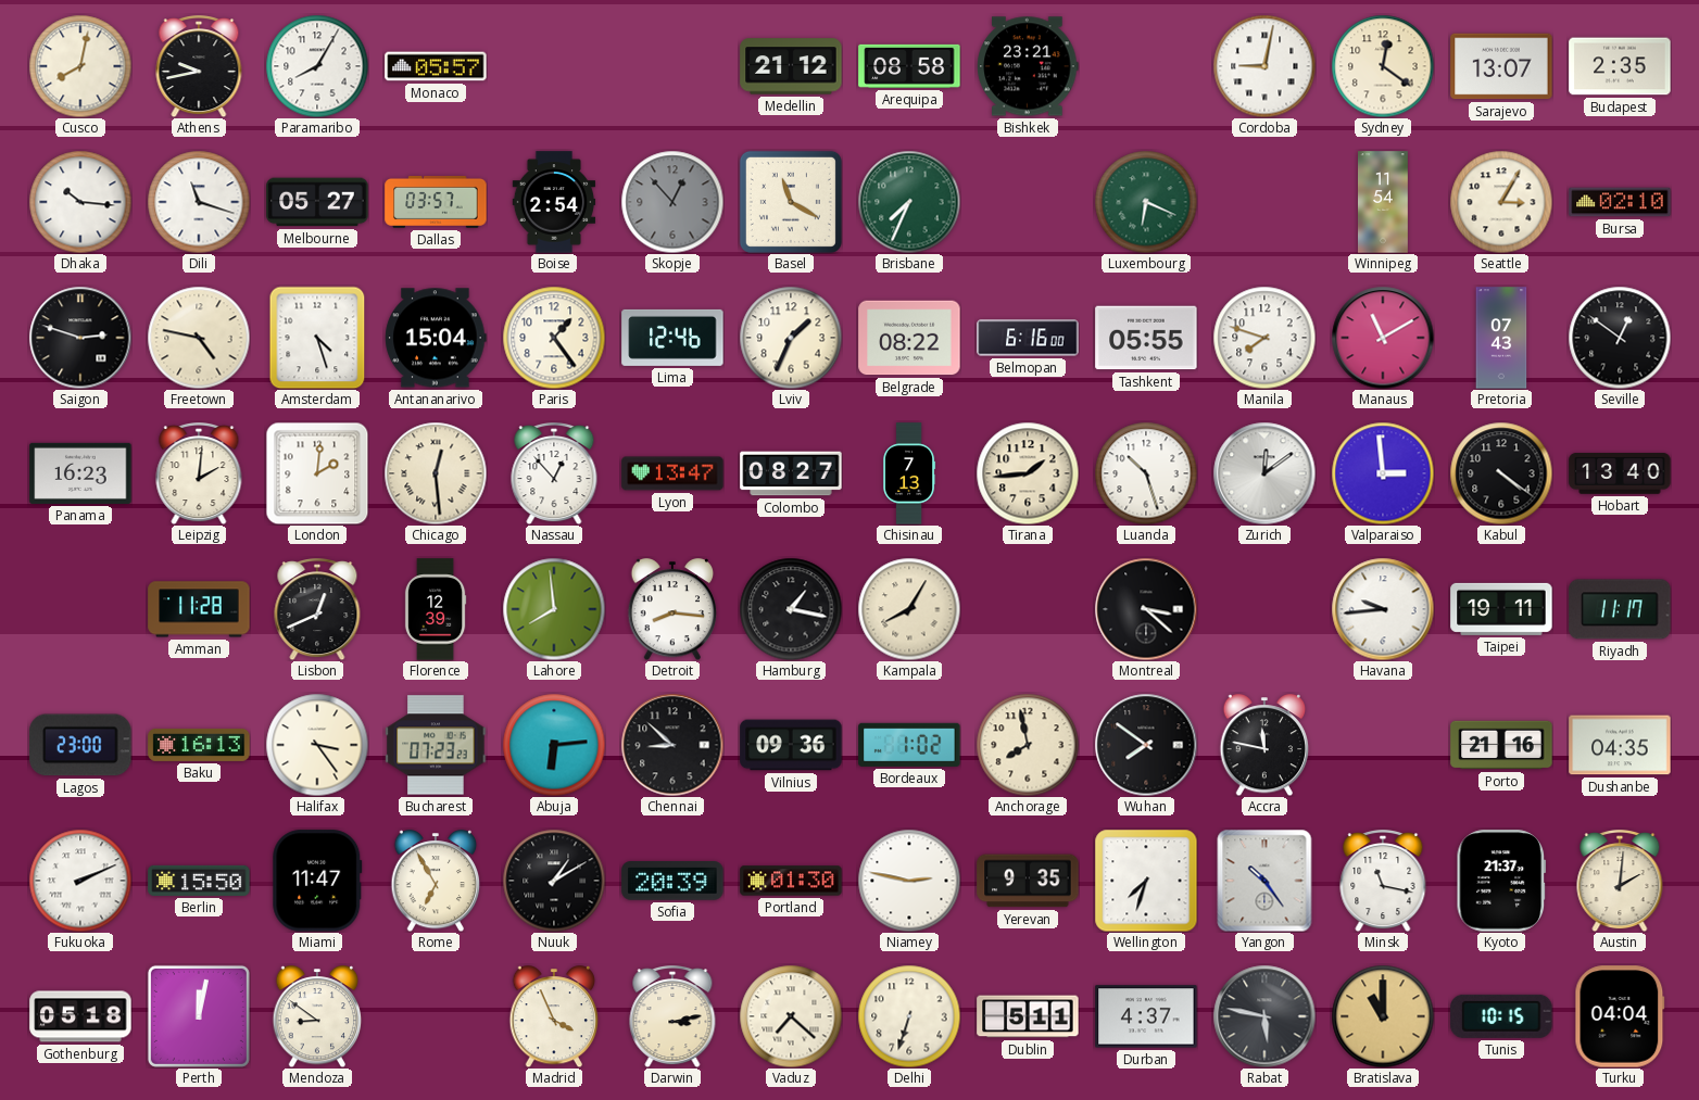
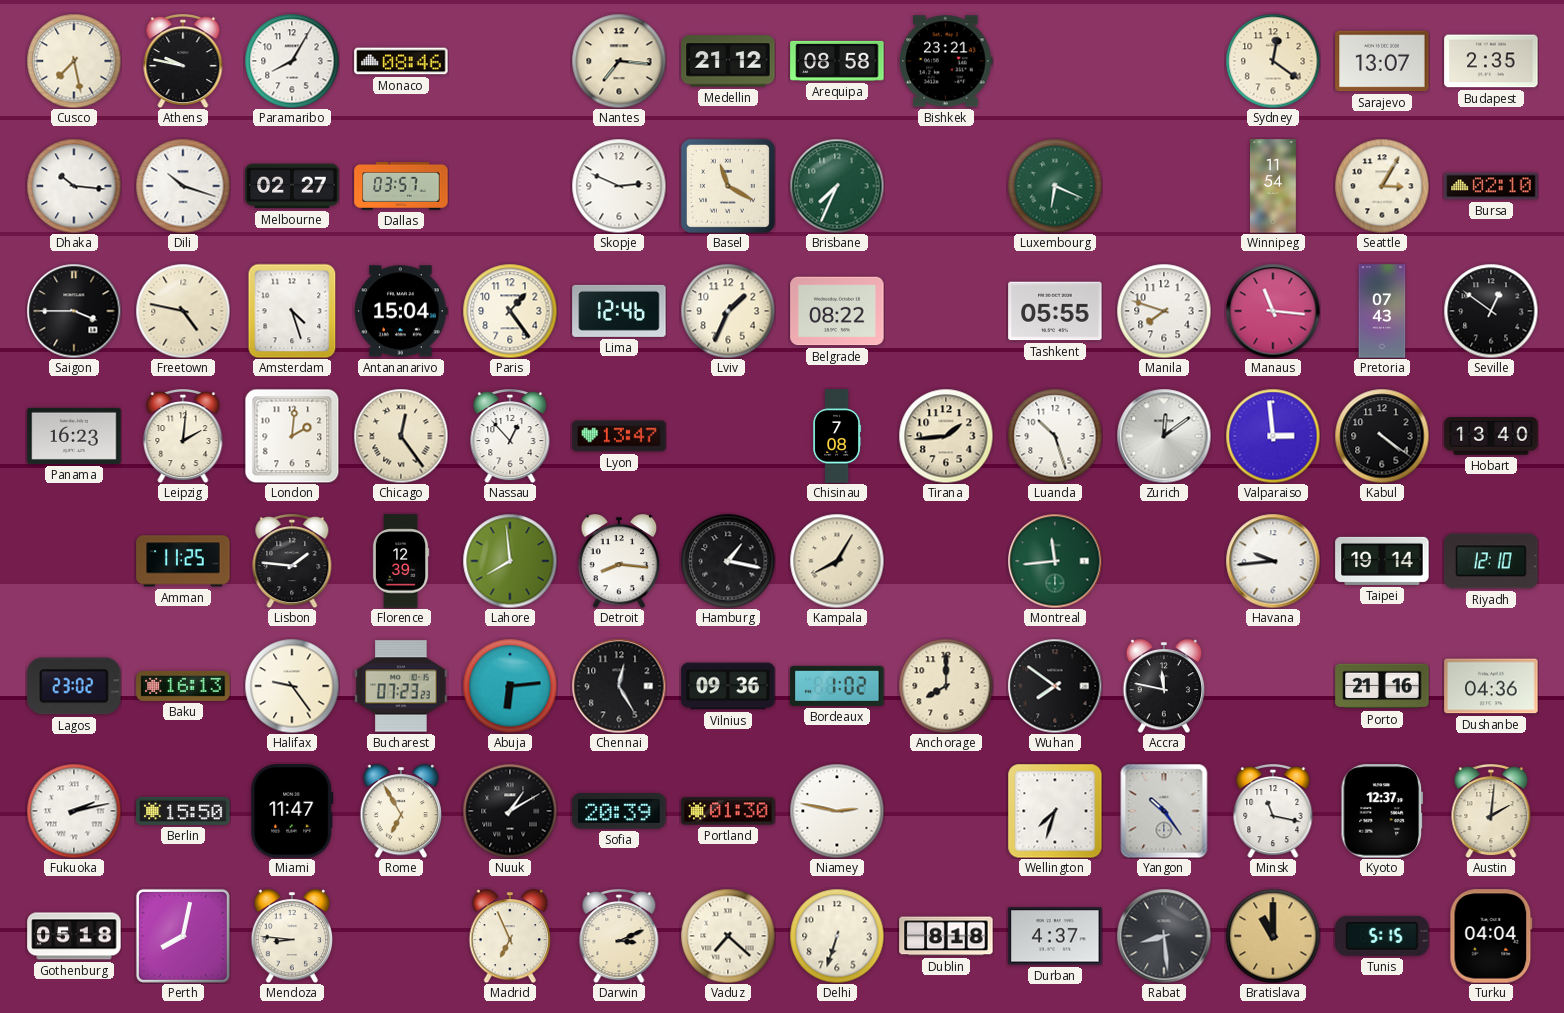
Cusco: 8:02 -> 7:28 (74, 61)
Athens: 9:43 -> 9:47 (183, 62)
Monaco: 05:57 -> 08:46 (401, 61)
Nantes: none -> 7:16 (619, 61)
Cordoba: 9:02 -> none (1264, 66)
Dili: 11:18 -> 10:18 (183, 186)
Melbourne: 05:27 -> 02:27 (292, 186)
Boise: 2:54 -> none (554, 202)
Skopje: 12:53 -> 2:49 (619, 186)
Skopje dial: grey -> white (619, 186)
Saigon: 2:48 -> 3:45 (74, 311)
Belmopan: 6:16 -> none (1028, 338)
Manaus: 11:10 -> 11:16 (1273, 311)
Chicago: 12:29 -> 12:24 (401, 436)
Colombo: 08:27 -> none (791, 473)
Chisinau: 7:13 -> 7:08 (837, 436)
Amman: 11:28 -> 11:25 (183, 561)
Lisbon: 12:41 -> 1:46 (292, 562)
Montreal: 3:22 -> 11:44 (1055, 561)
Montreal dial: black -> green (1055, 561)
Taipei: 19:11 -> 19:14 (1382, 561)
Riyadh: 11:17 -> 12:10 (1491, 561)
Lagos: 23:00 -> 23:02 (74, 686)
Halifax: 3:24 -> 9:24 (292, 686)
Chennai: 8:52 -> 12:25 (619, 686)
Anchorage: 7:58 -> 8:00 (946, 686)
Dushanbe: 04:35 -> 04:36 (1491, 686)
Fukuoka: 2:11 -> 2:13 (74, 811)
Yerevan: 9:35 -> none (1028, 881)
Kyoto: 21:37 -> 12:37 (1382, 811)
Perth: 12:02 -> 8:02 (183, 936)
Mendoza: 8:51 -> 8:46 (292, 937)
Madrid: 3:56 -> 6:56 (510, 937)
Darwin: 3:13 -> 3:11 (619, 937)
Dublin: 5:11 -> 8:18 (946, 936)
Rabat: 5:47 -> 8:29 (1164, 936)
Tunis: 10:15 -> 5:15 (1382, 936)
